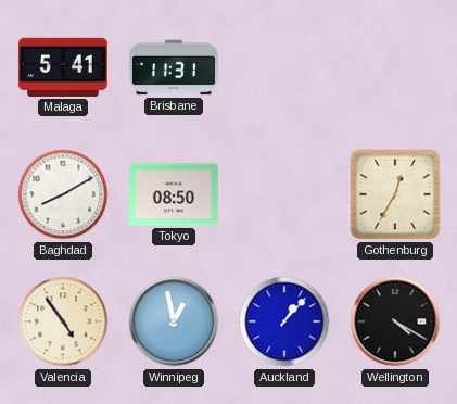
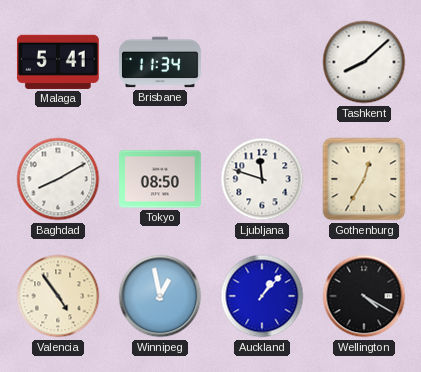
Brisbane: 11:31 -> 11:34 (161, 62)
Tashkent: none -> 8:08 (364, 62)
Ljubljana: none -> 11:48 (262, 179)
